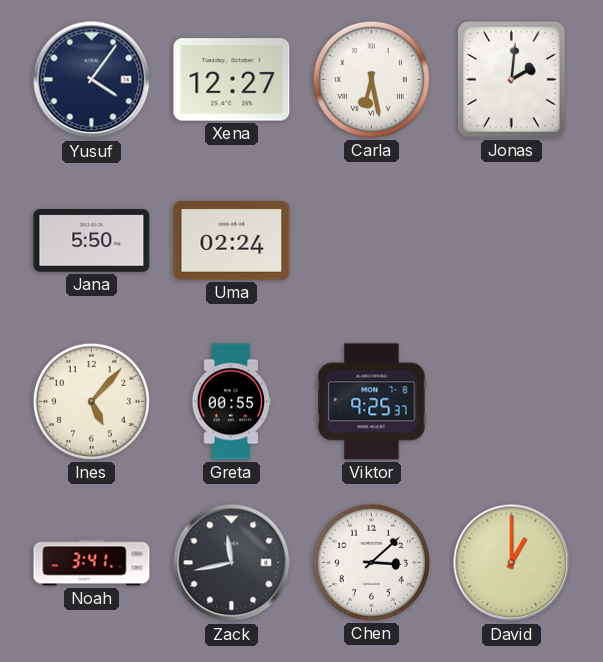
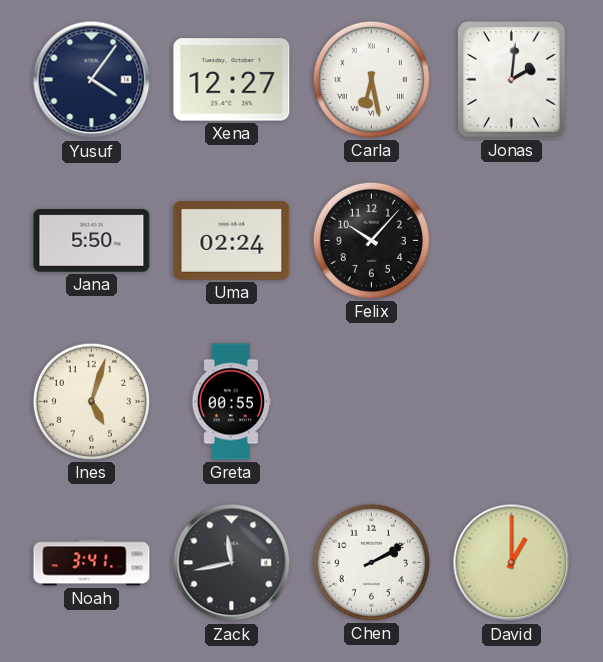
Felix: none -> 10:07 (371, 240)
Ines: 5:07 -> 5:03 (91, 401)
Viktor: 9:25 -> none (372, 402)
Chen: 3:08 -> 2:10 (371, 562)
